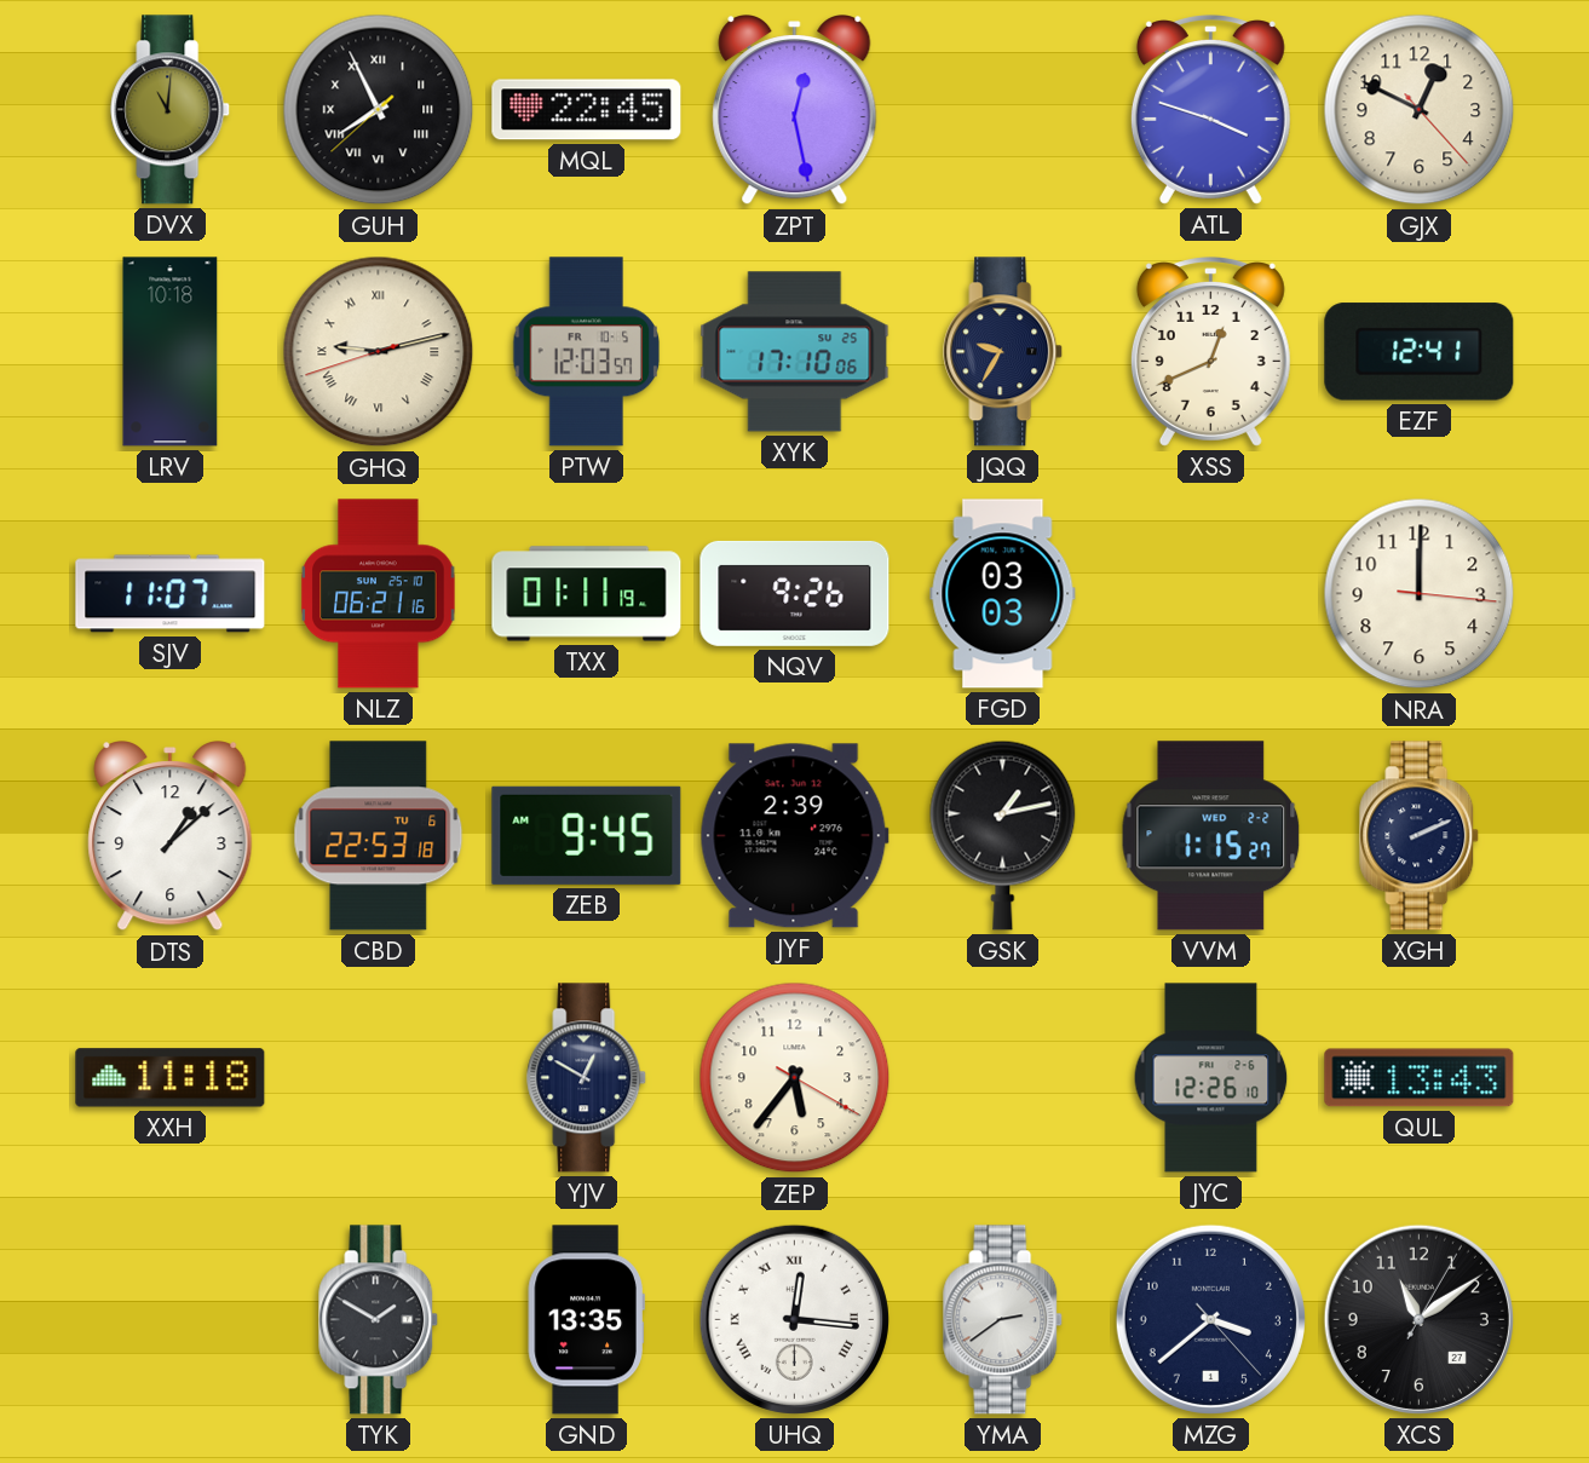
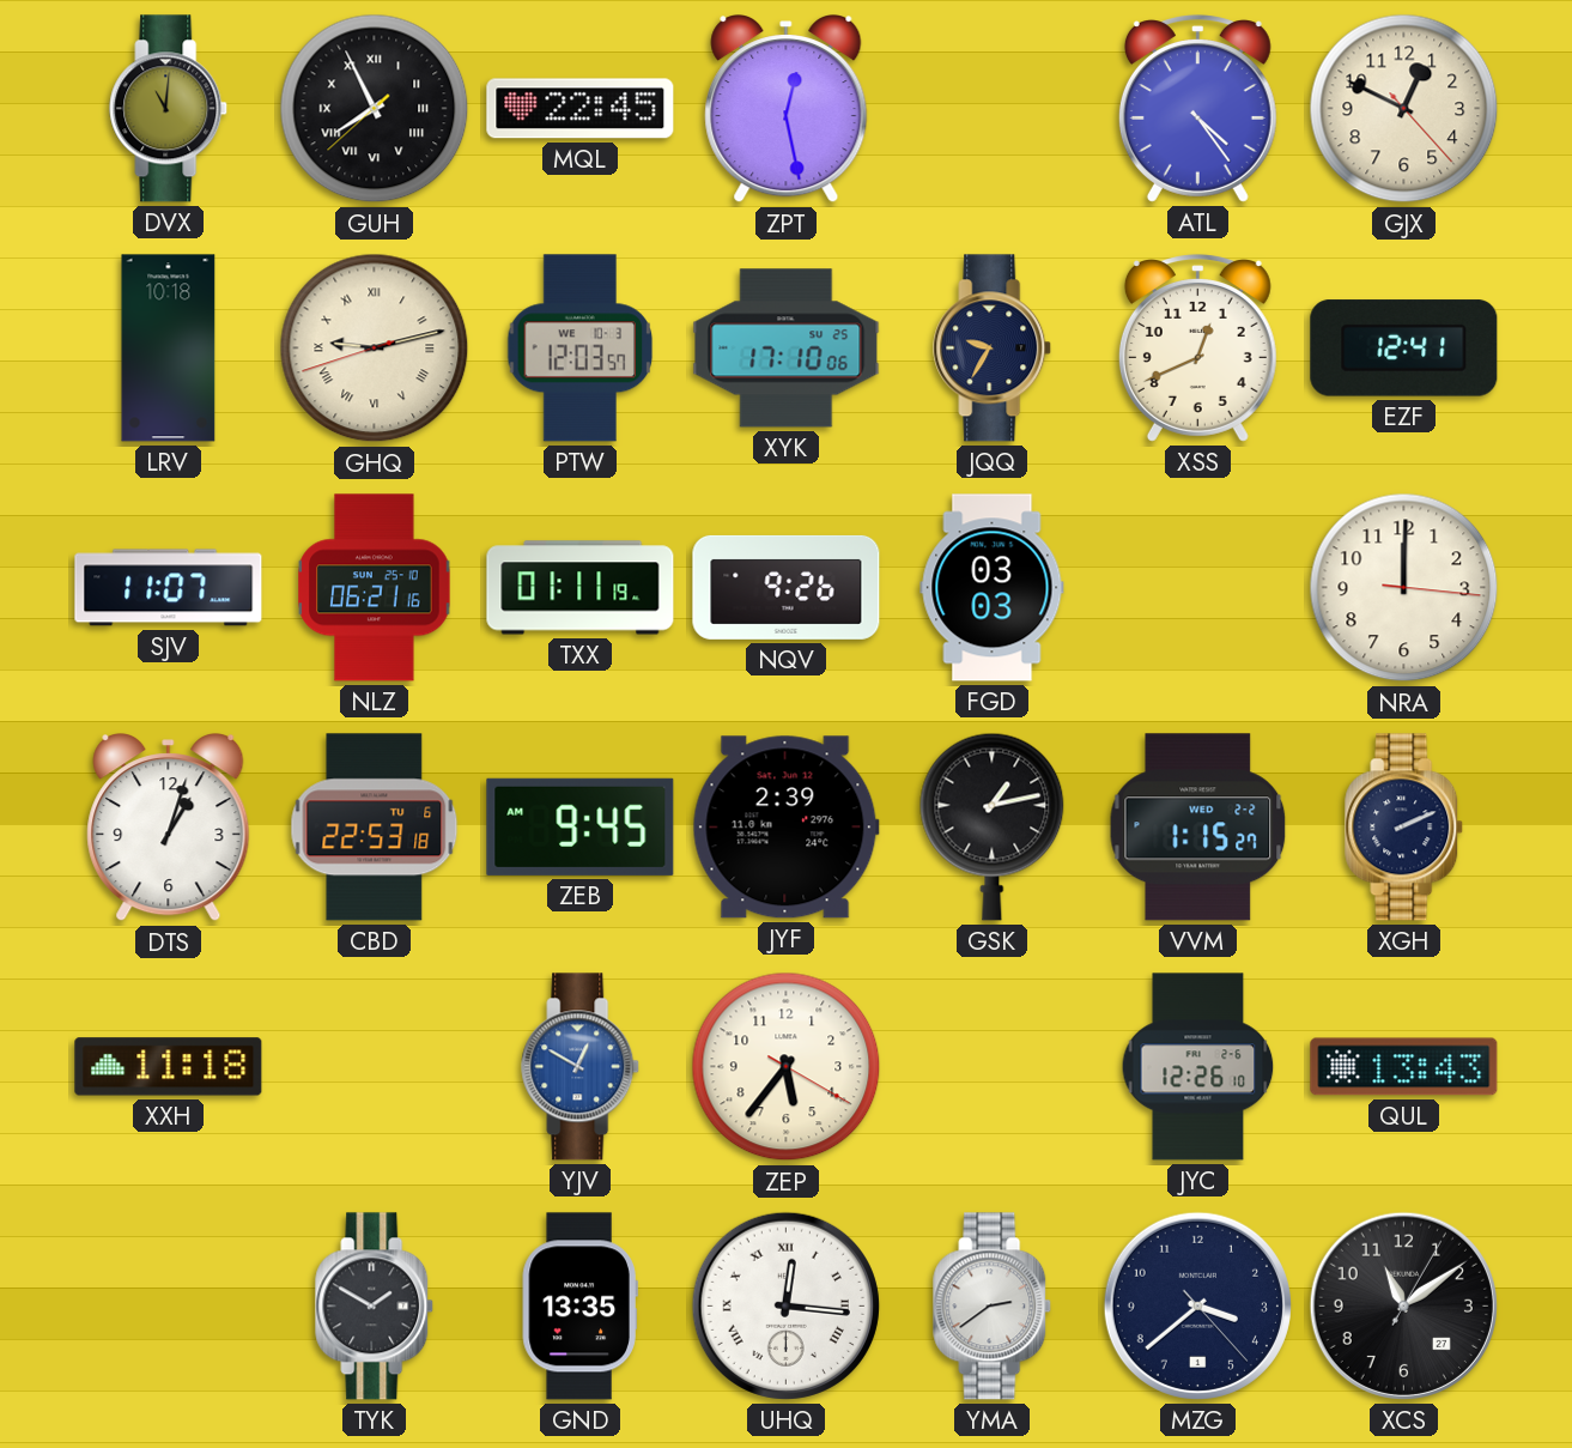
ATL: 3:48 -> 4:24 (1197, 109)
PTW date: FR 10-5 -> WE 10-3 (581, 349)
DTS: 1:08 -> 1:03 (169, 829)
YJV dial: navy -> blue (581, 1067)
